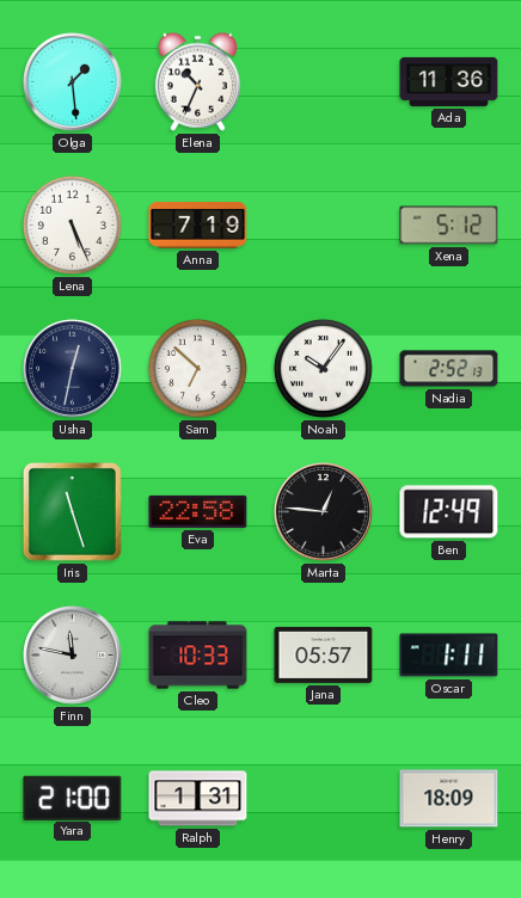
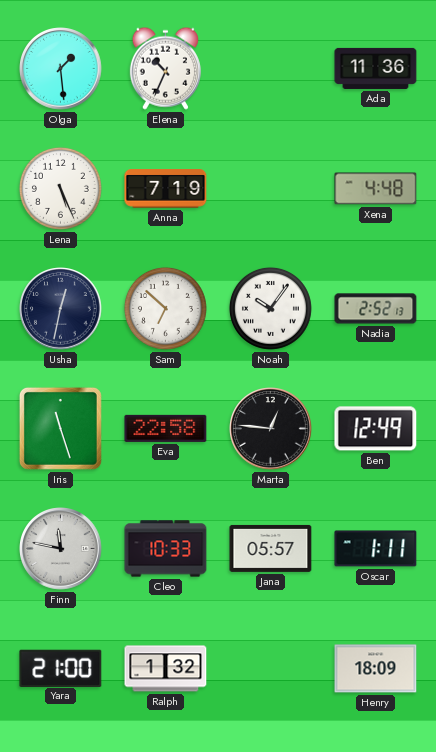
Xena: 5:12 -> 4:48 (376, 189)
Ralph: 1:31 -> 1:32 (166, 669)
